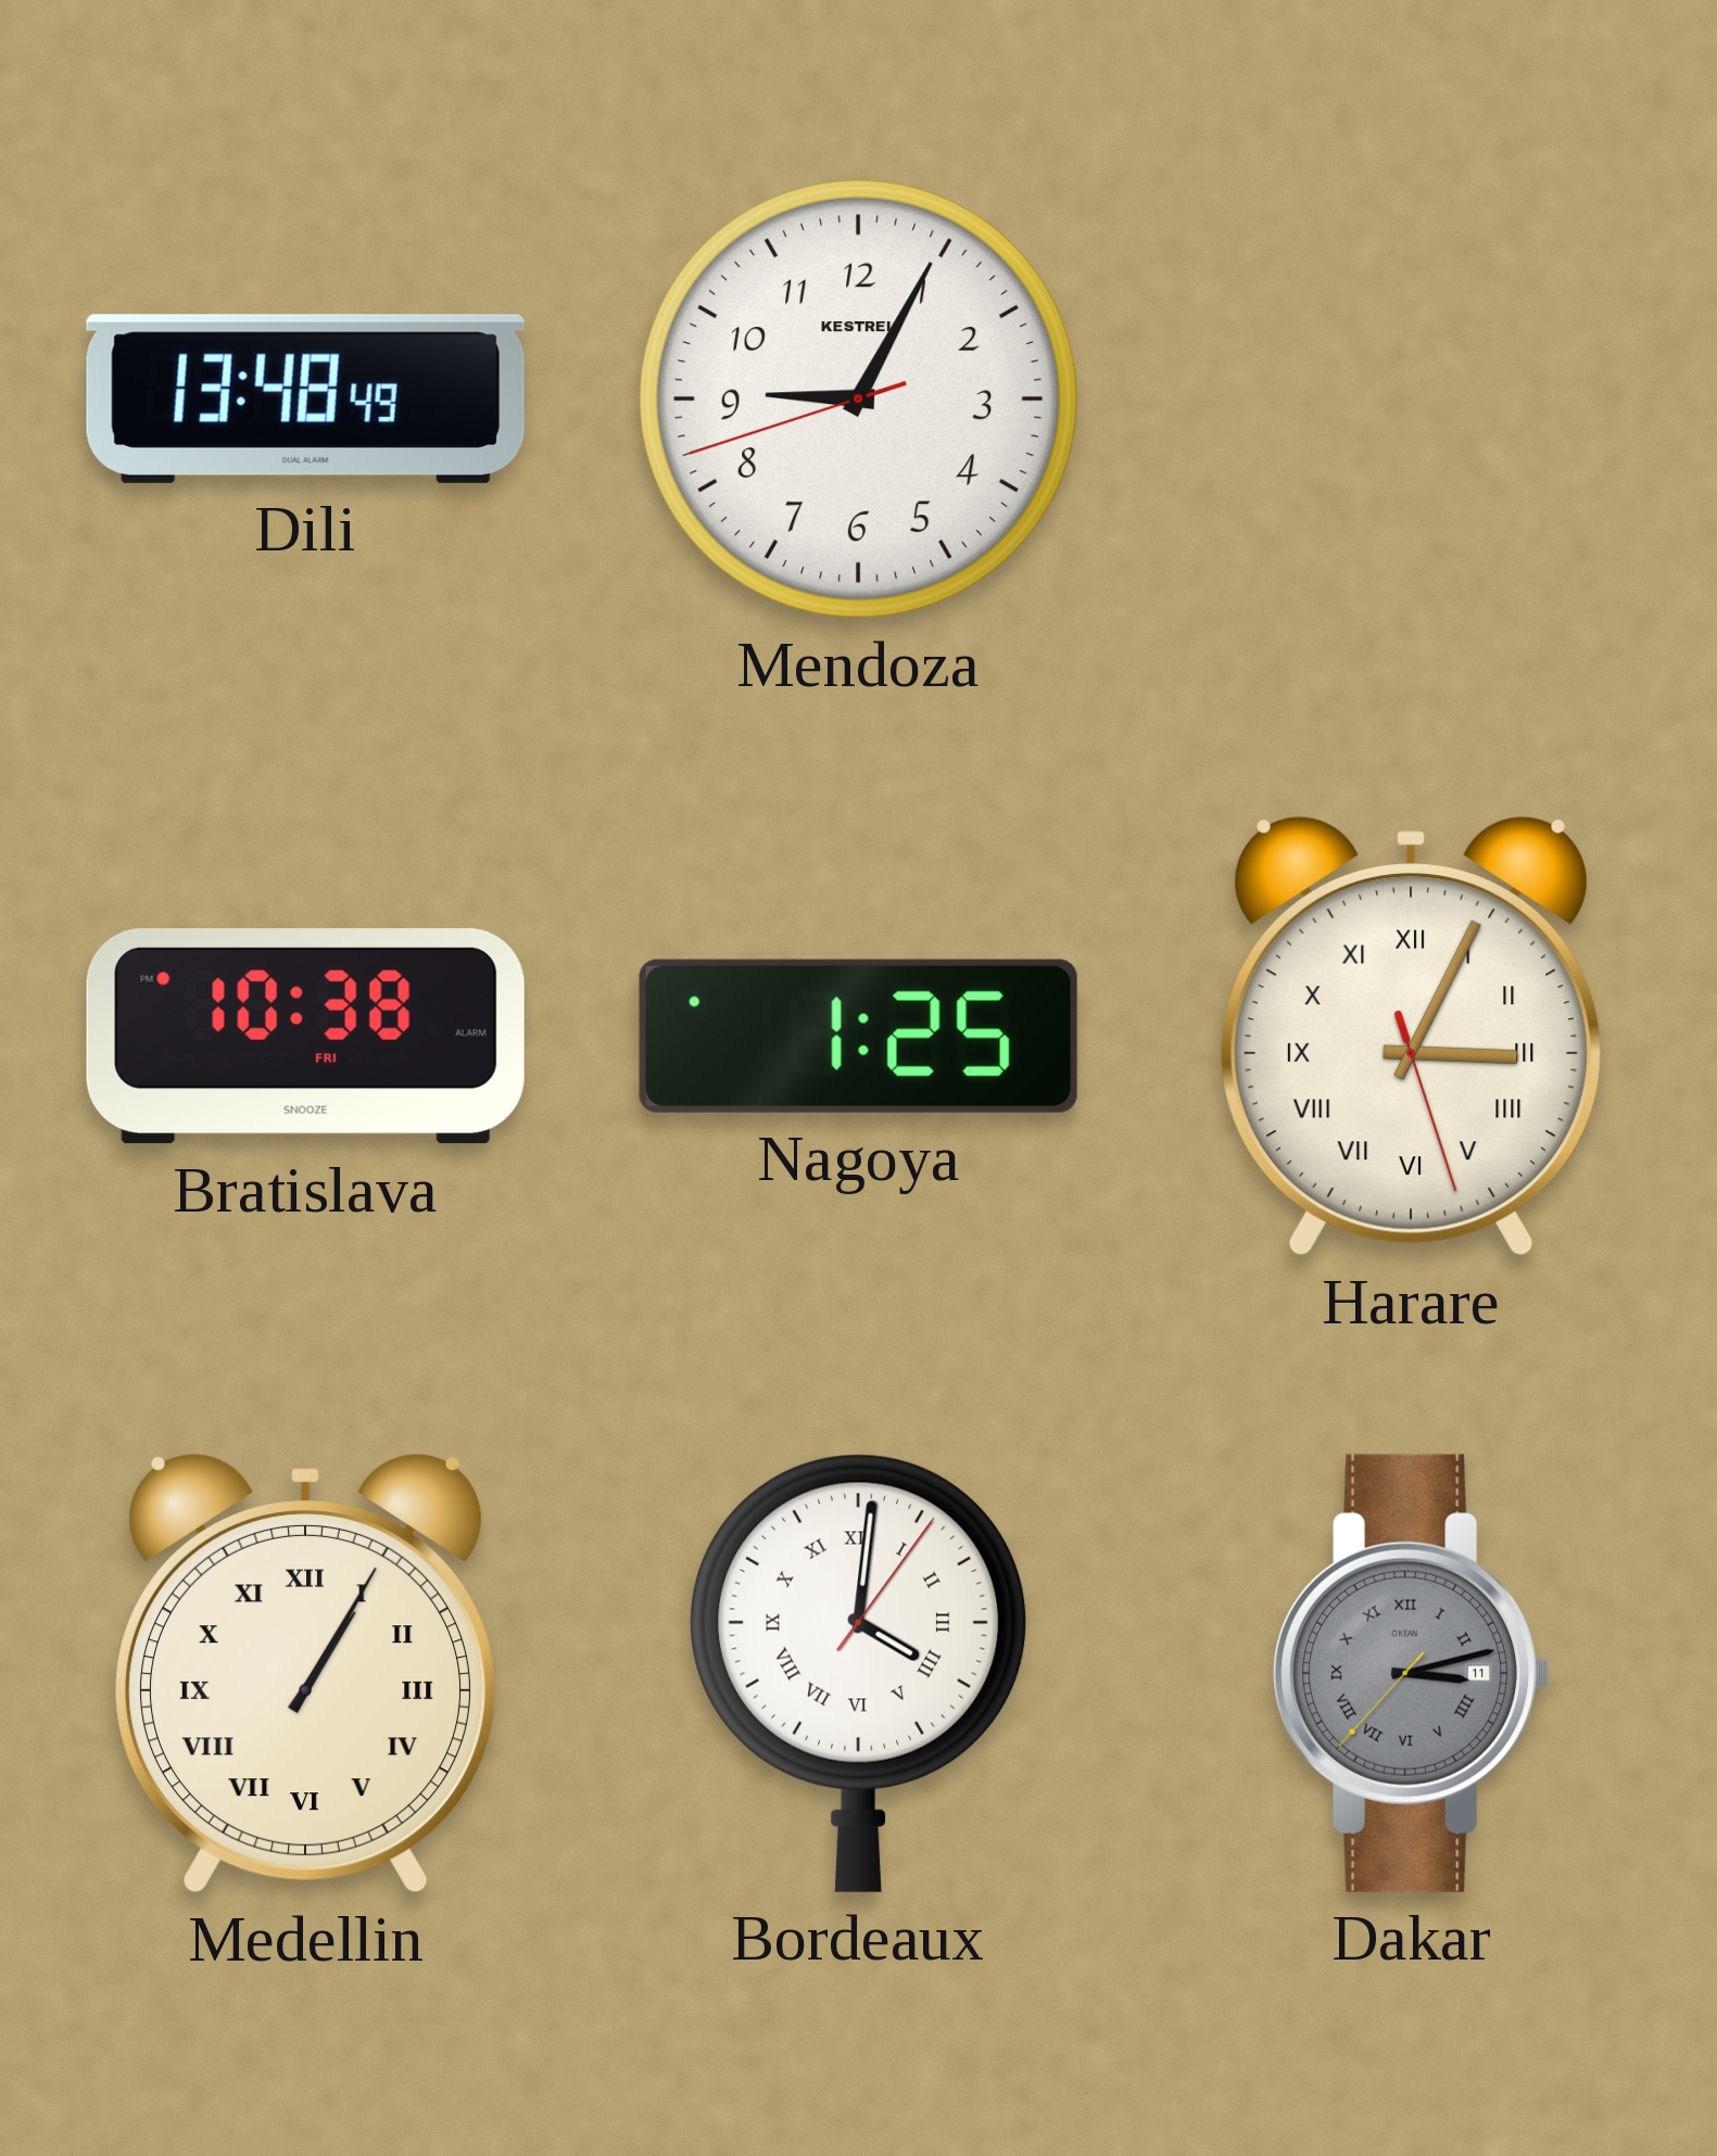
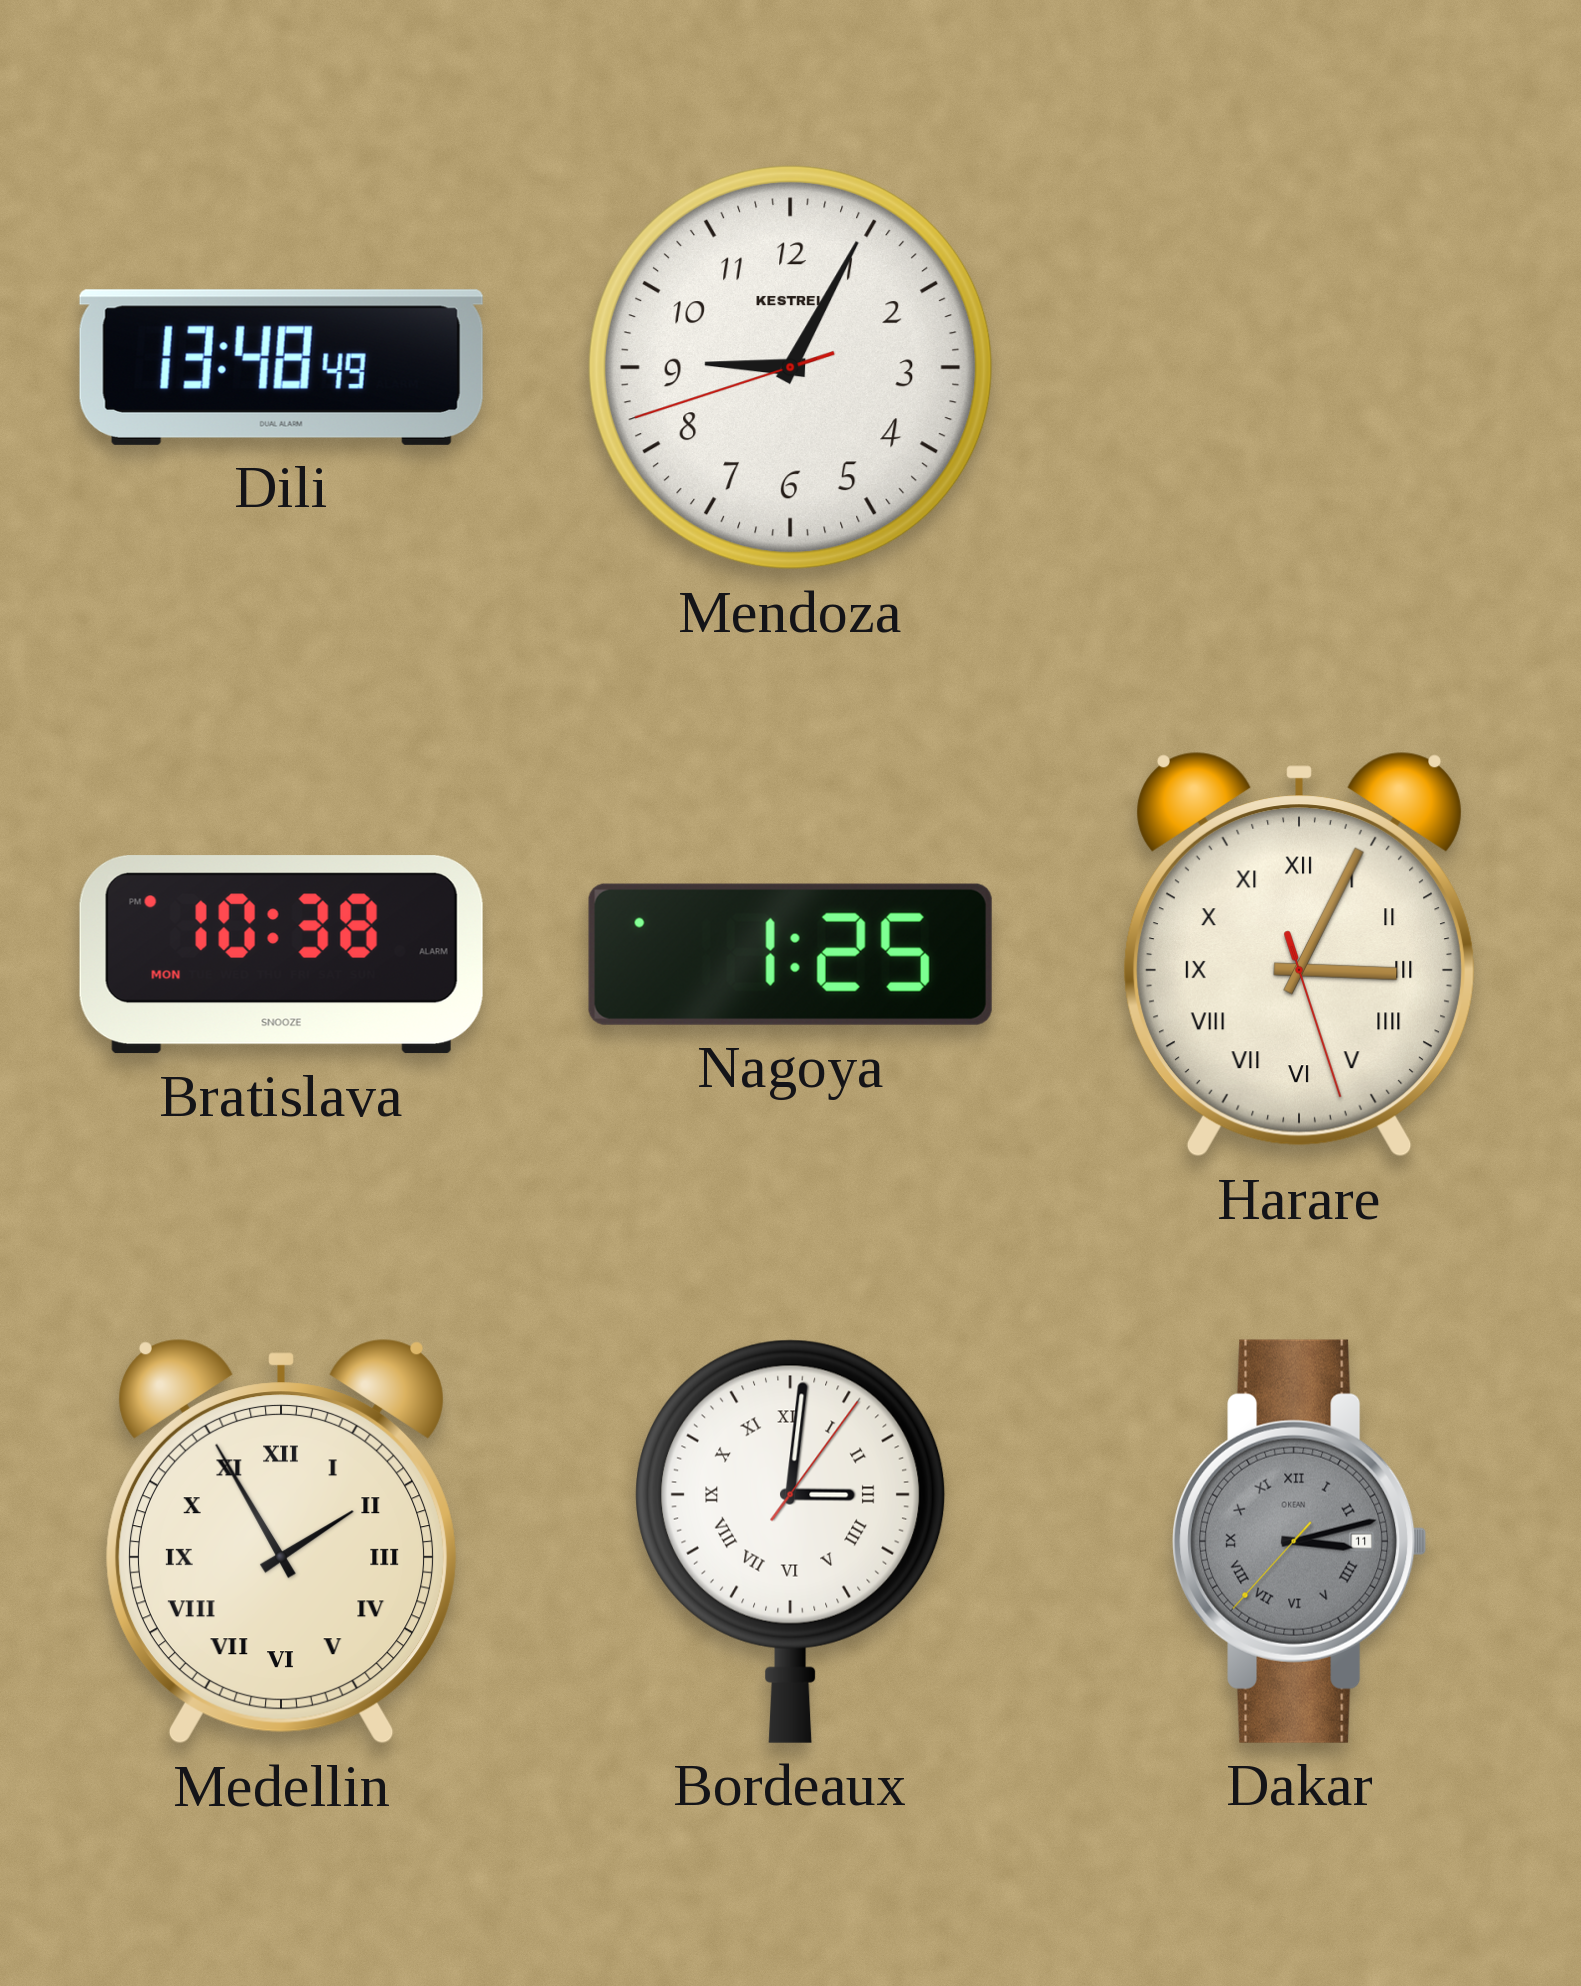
Bratislava date: FRI -> MON (281, 955)
Medellin: 1:05 -> 1:55 (281, 1542)
Bordeaux: 4:01 -> 3:01 (791, 1541)
